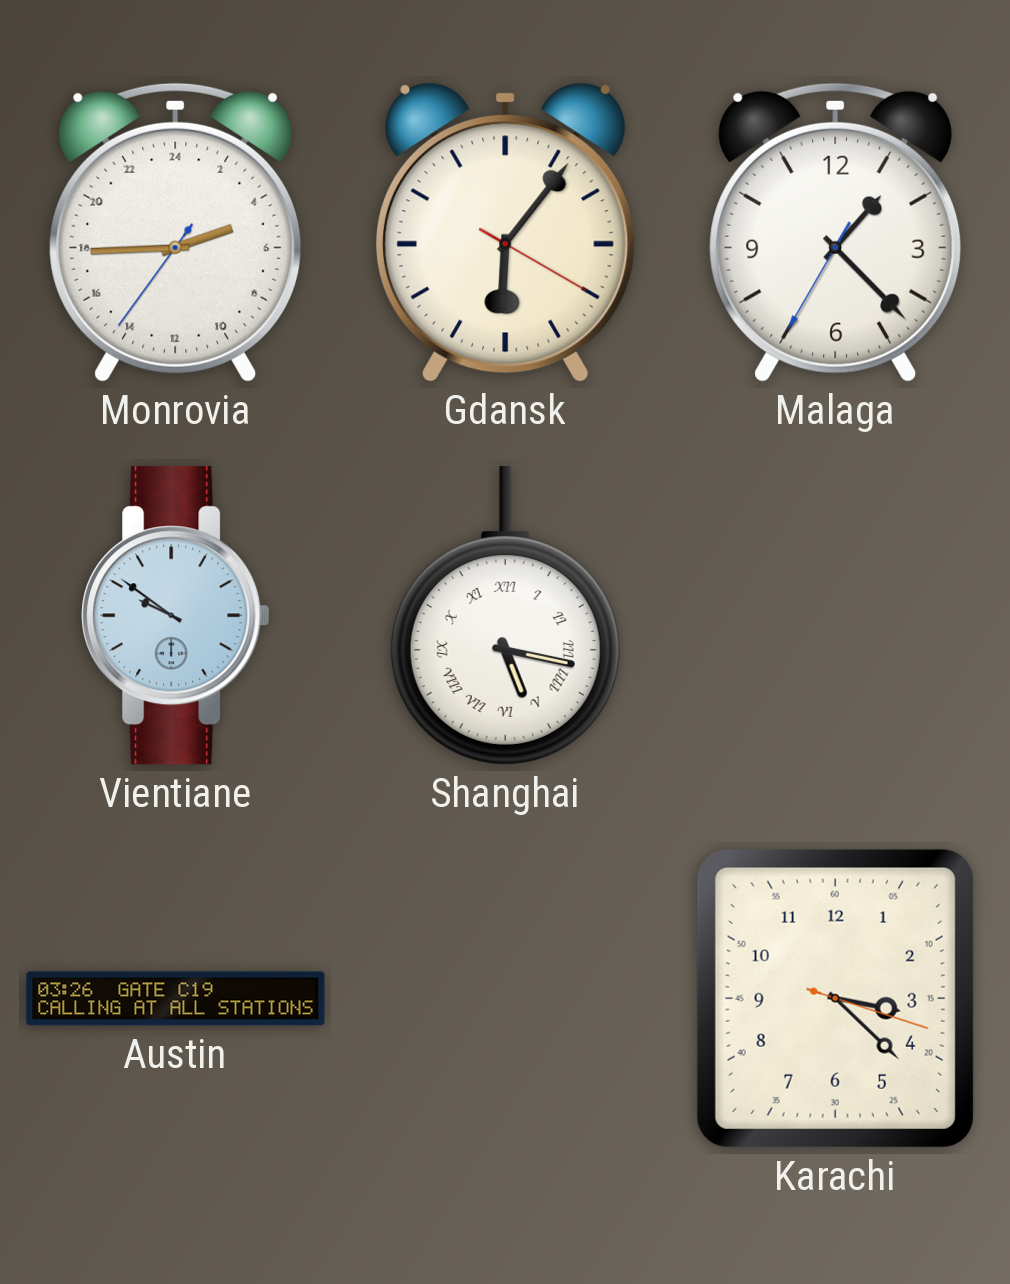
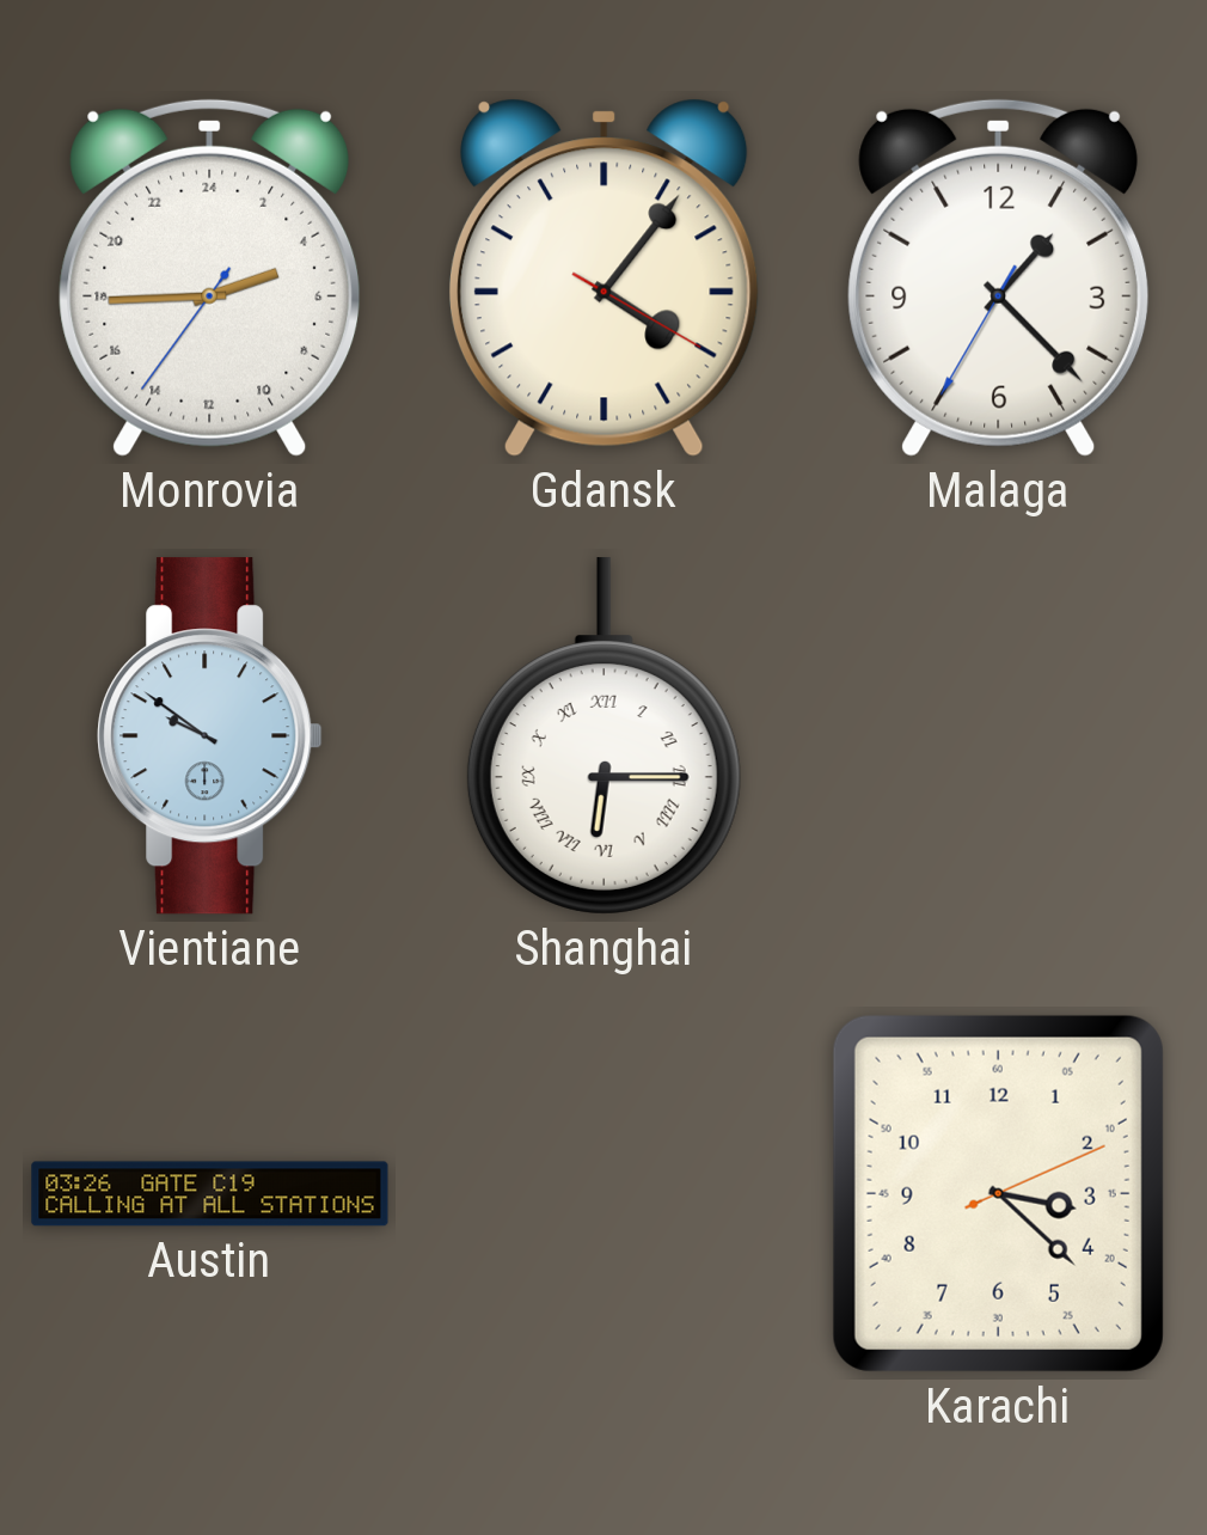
Gdansk: 6:06 -> 4:06 (603, 277)
Shanghai: 5:17 -> 6:15 (603, 736)
Karachi: 3:22:18 -> 3:22:11 (998, 1193)
